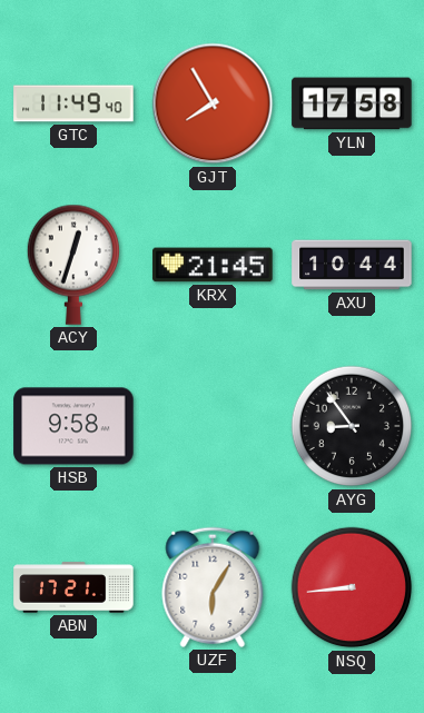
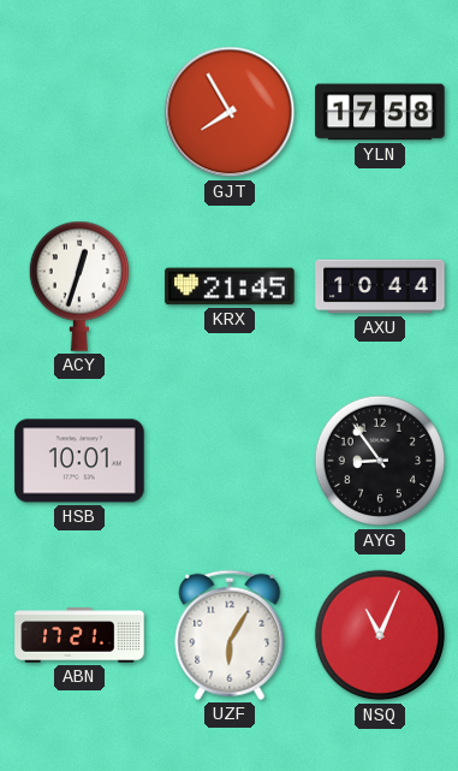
GTC: 11:49 -> none (73, 103)
HSB: 9:58 -> 10:01 (79, 461)
NSQ: 8:44 -> 11:04 (380, 635)
